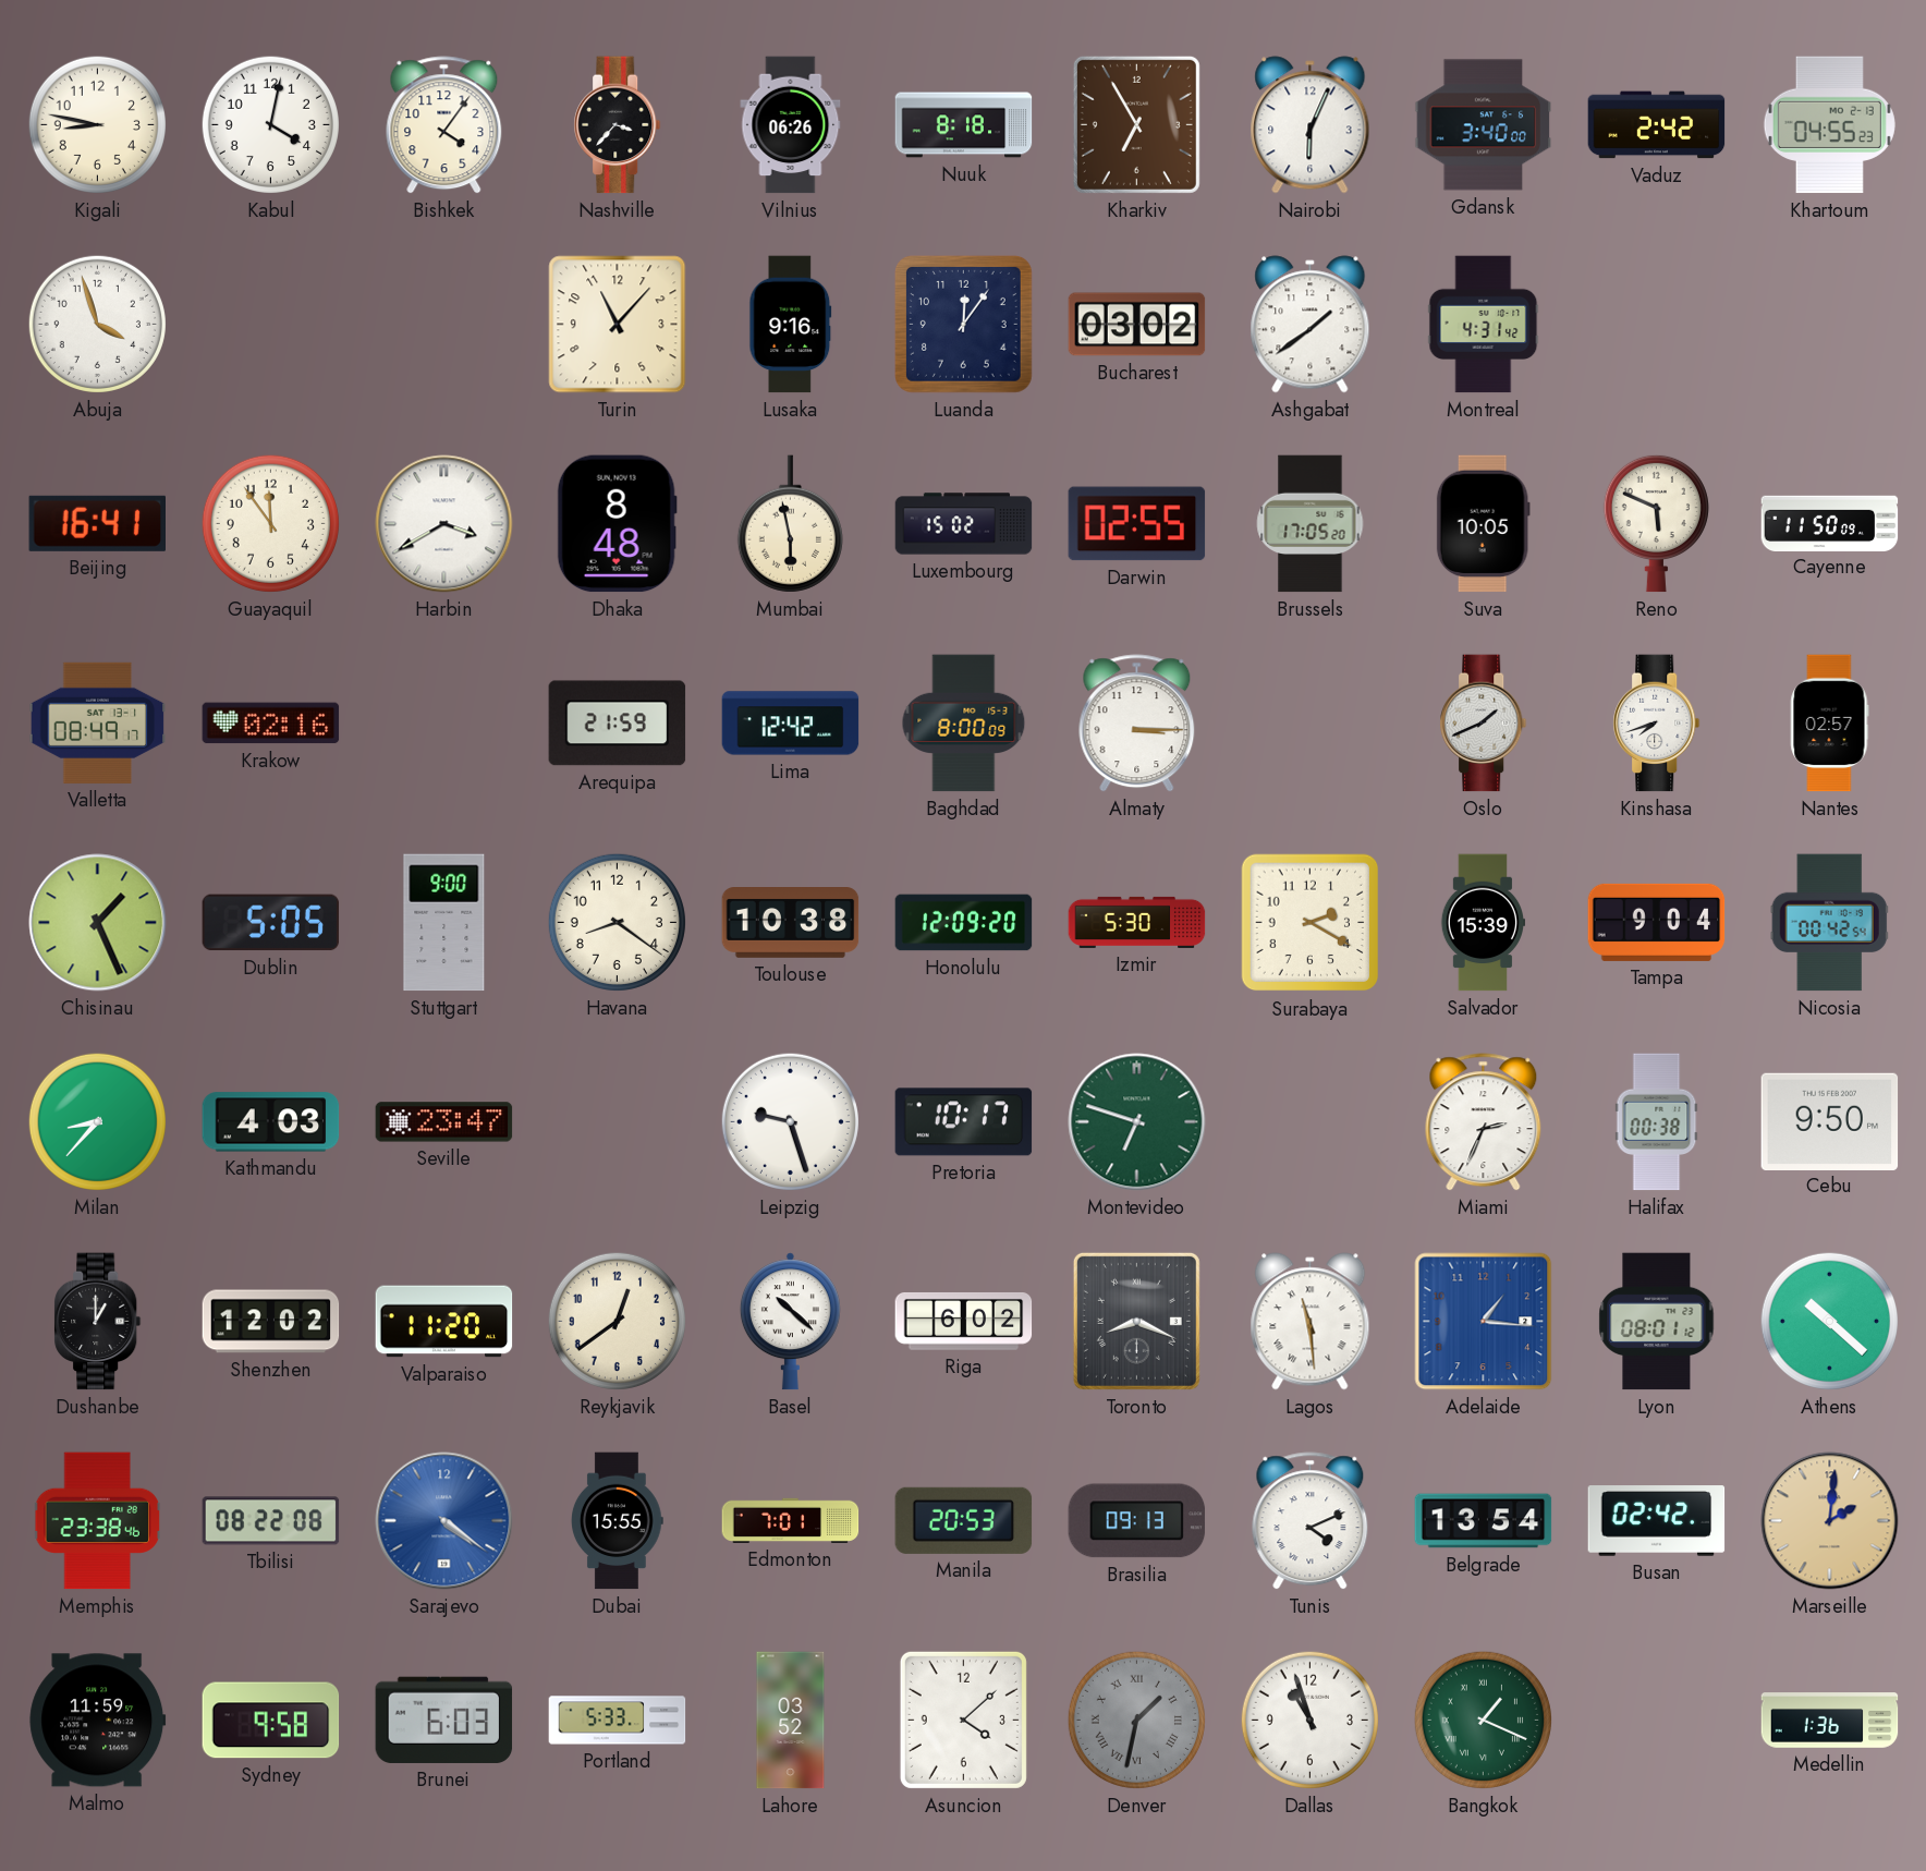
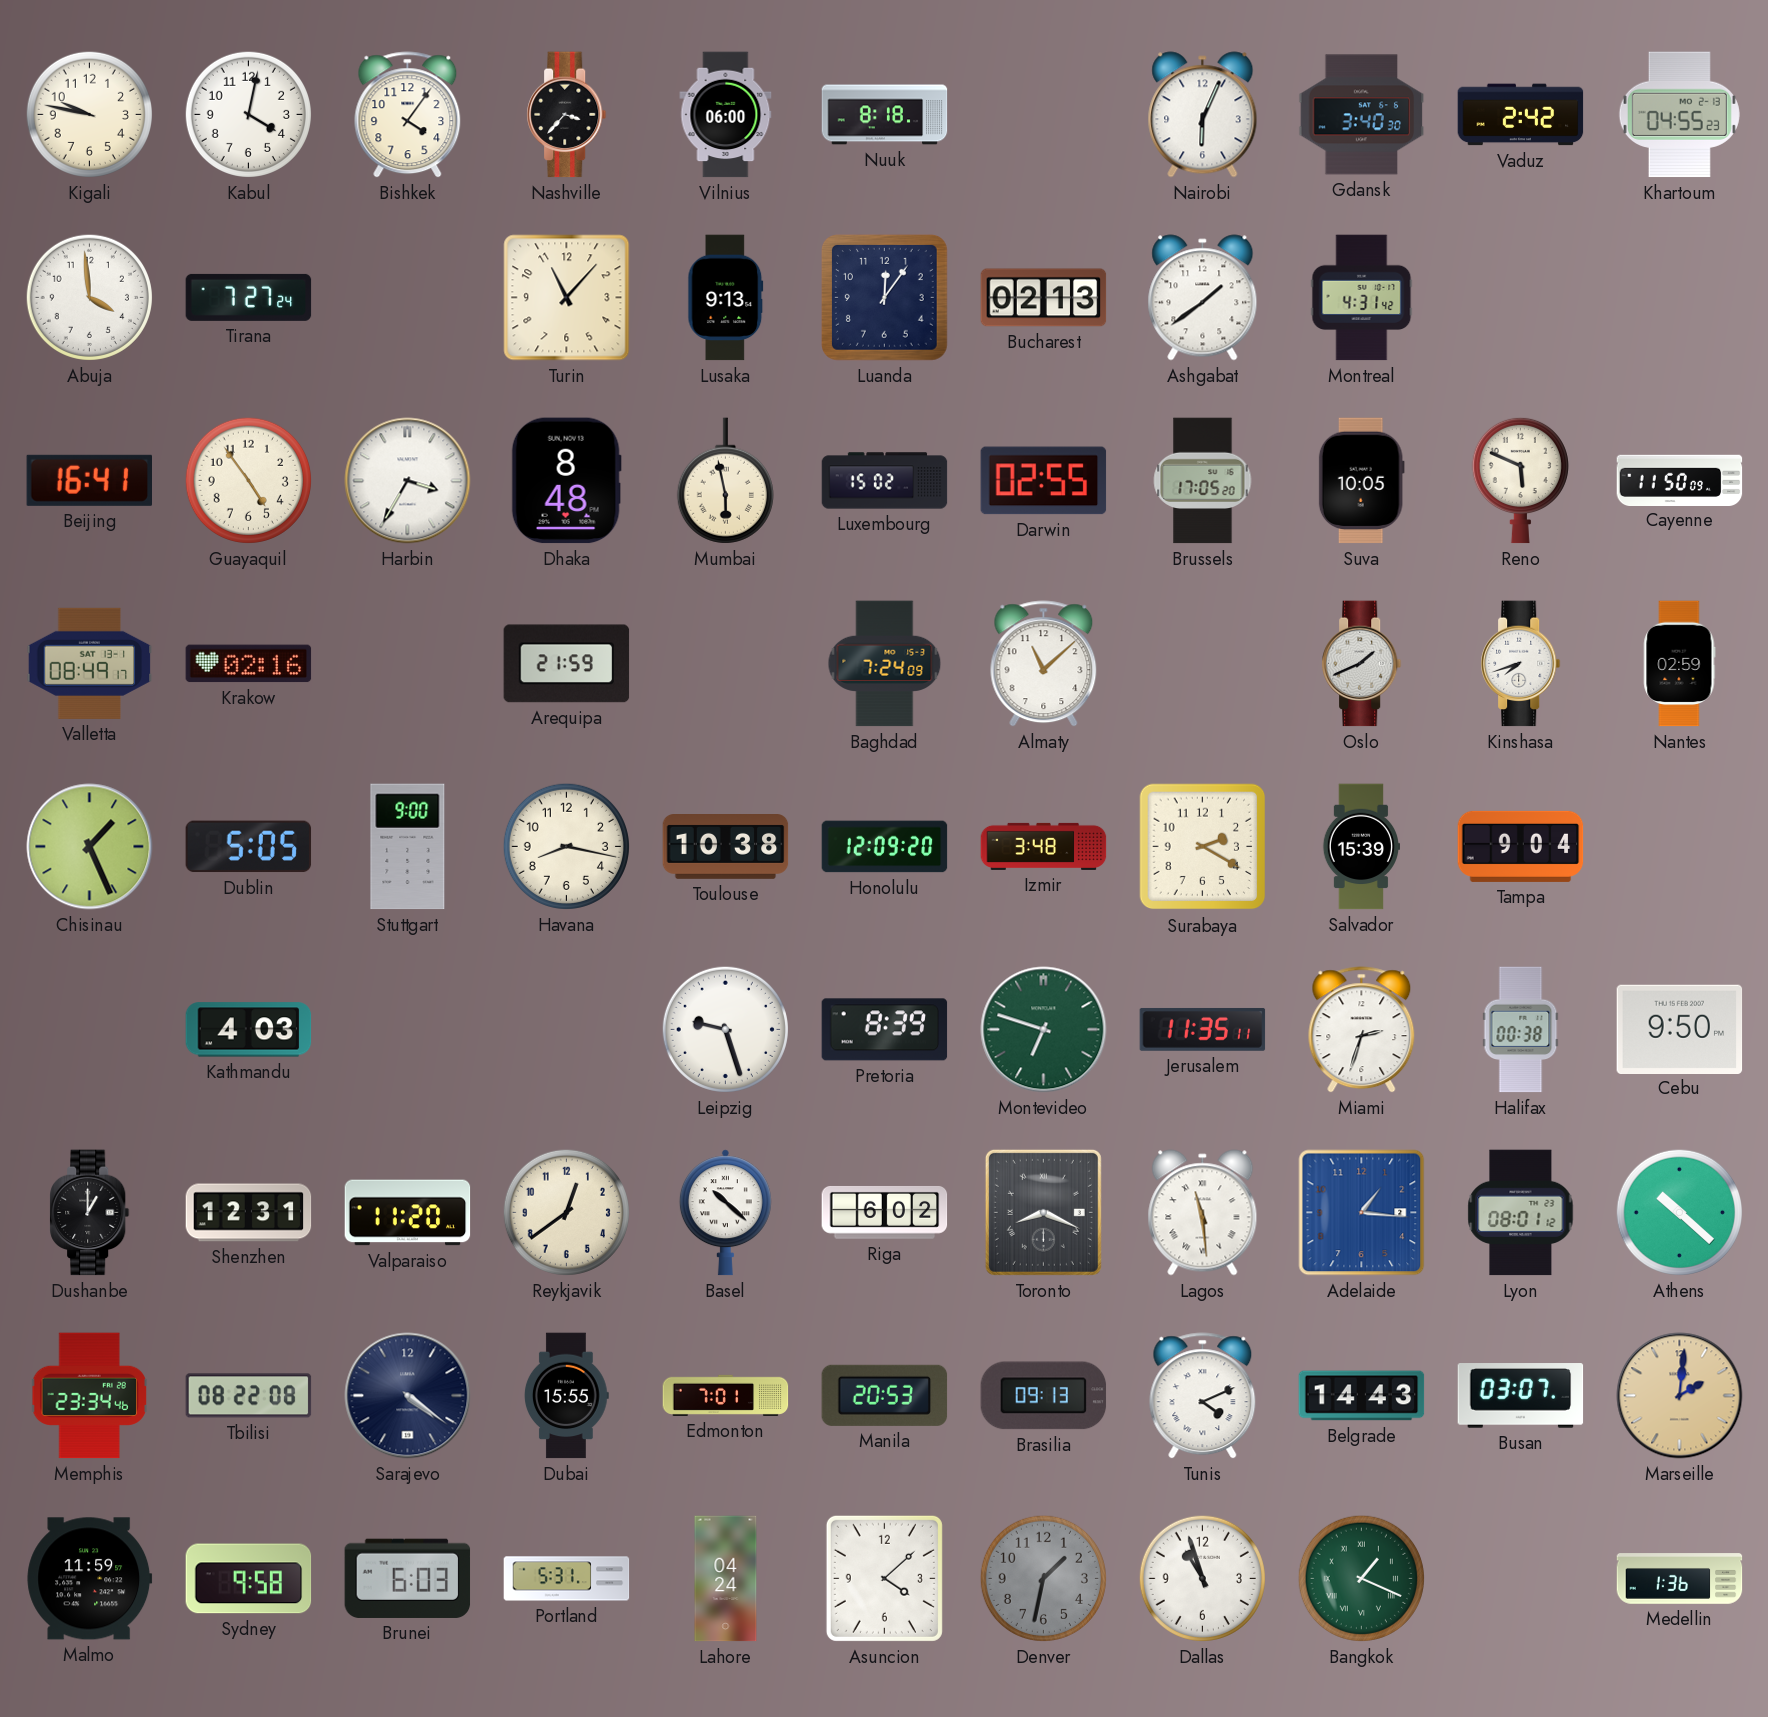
Kigali: 8:47 -> 9:47 (89, 114)
Vilnius: 06:26 -> 06:00 (726, 115)
Kharkiv: 6:55 -> none (1136, 124)
Gdansk: 3:40:00 -> 3:40:30 (1362, 115)
Abuja: 3:57 -> 3:59 (89, 297)
Tirana: none -> 7:27 (249, 297)
Lusaka: 9:16 -> 9:13 (726, 298)
Bucharest: 03:02 -> 02:13 (1044, 298)
Guayaquil: 11:54 -> 4:54 (248, 480)
Harbin: 3:40 -> 3:35 (408, 481)
Lima: 12:42 -> none (791, 724)
Baghdad: 8:00 -> 7:24 (885, 664)
Almaty: 3:15 -> 11:08 (1044, 664)
Nantes: 02:57 -> 02:59 (1680, 664)
Havana: 8:21 -> 8:17 (566, 846)
Izmir: 5:30 -> 3:48 (1044, 846)
Nicosia: 00:42 -> none (1829, 923)
Milan: 8:37 -> none (97, 1121)
Seville: 23:47 -> none (444, 1122)
Pretoria: 10:17 -> 8:39 (885, 1030)
Jerusalem: none -> 11:35 (1203, 1030)
Miami: 2:34 -> 2:33 (1362, 1030)
Shenzhen: 12:02 -> 12:31 (249, 1213)
Memphis: 23:38 -> 23:34 (89, 1396)
Sarajevo dial: blue -> navy (408, 1396)
Belgrade: 13:54 -> 14:43 (1362, 1396)
Busan: 02:42 -> 03:07 (1521, 1396)
Portland: 5:33 -> 5:31 (567, 1579)
Lahore: 03:52 -> 04:24 (726, 1579)
Denver numerals: Roman -> Arabic (1043, 1578)
